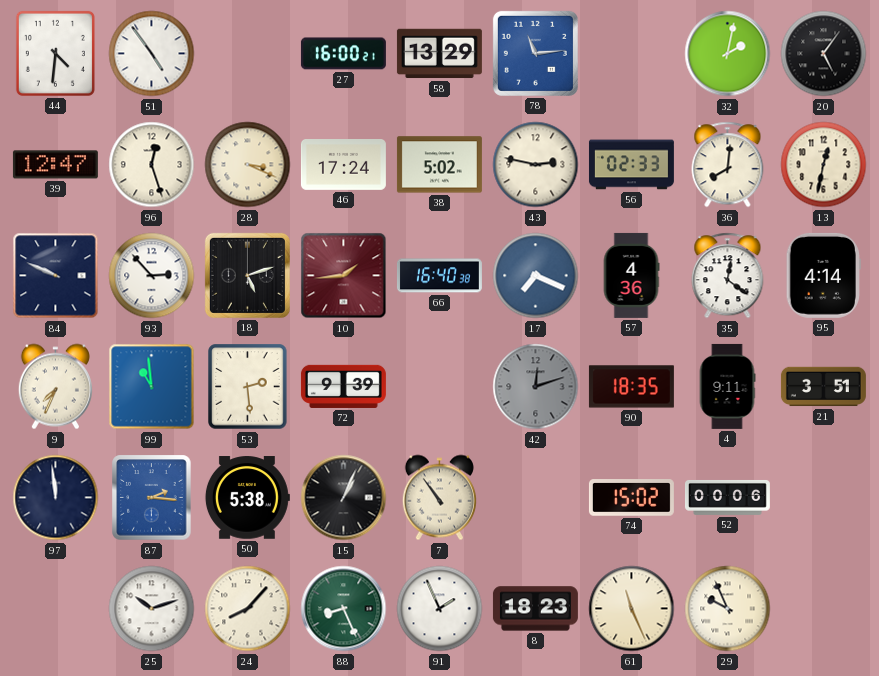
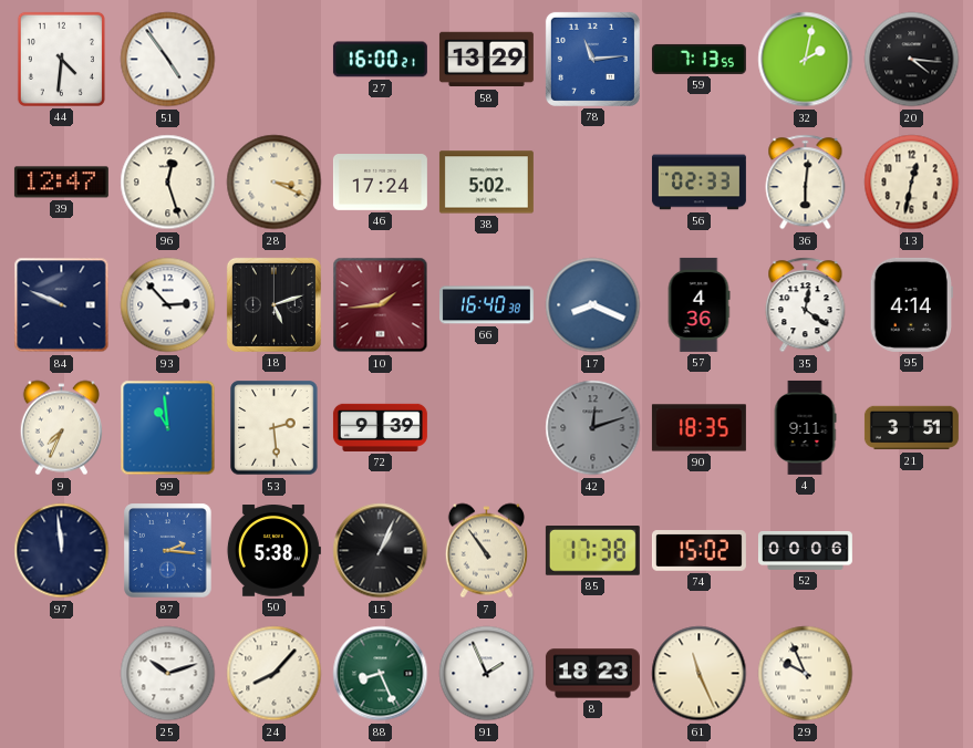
59: none -> 7:13 (698, 59)
20: 5:06 -> 4:16 (912, 60)
43: 2:47 -> none (536, 165)
36: 8:01 -> 6:01 (806, 183)
17: 7:19 -> 8:19 (593, 305)
85: none -> 17:38 (592, 551)
